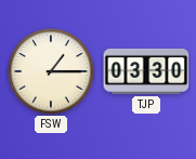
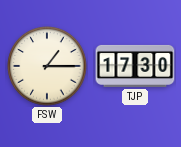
TJP: 03:30 -> 17:30 (135, 66)
